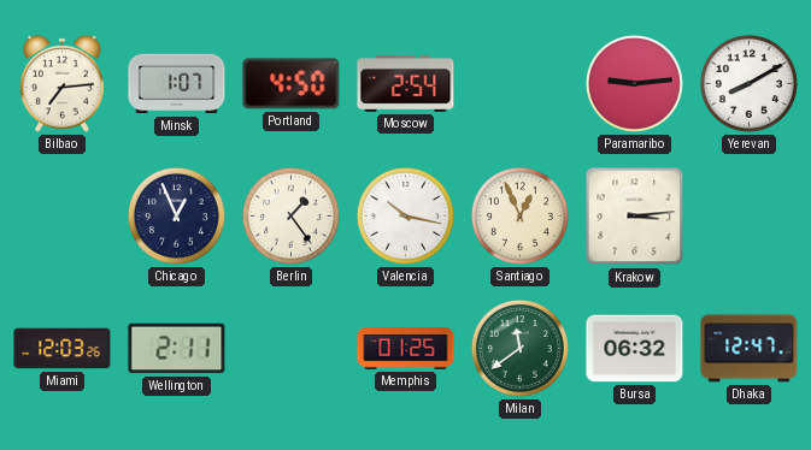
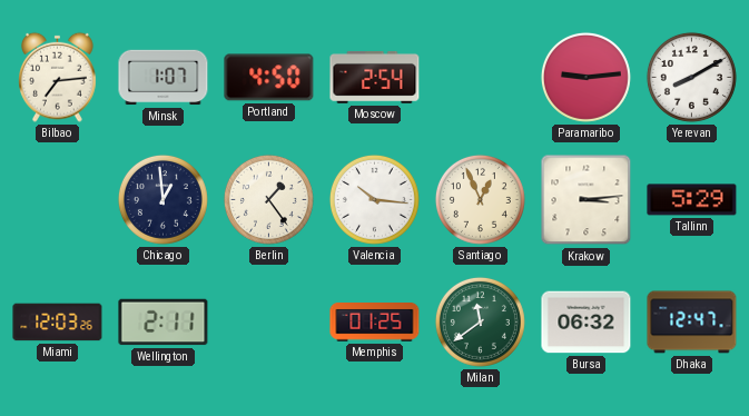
Chicago: 12:56 -> 12:59 (162, 199)
Valencia: 10:17 -> 10:16 (374, 199)
Tallinn: none -> 5:29 (692, 200)
